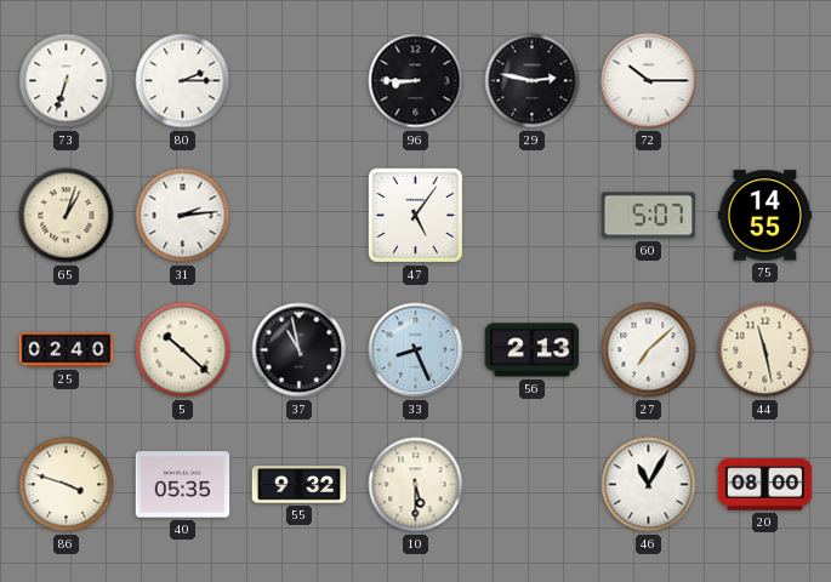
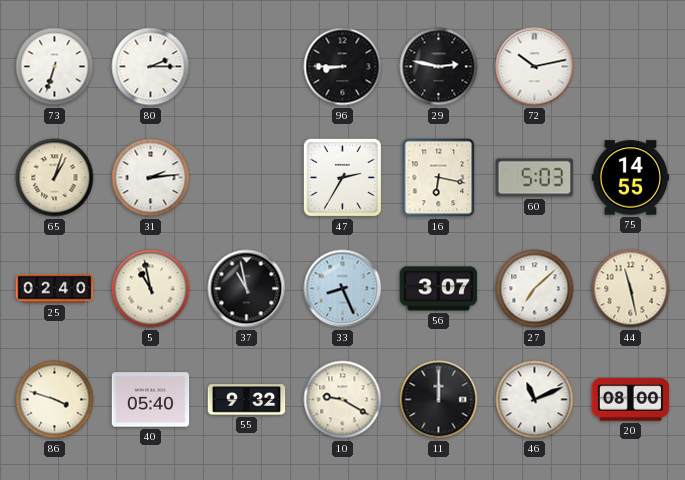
72: 10:15 -> 10:13 (535, 67)
47: 5:06 -> 2:35 (342, 177)
16: none -> 6:17 (439, 178)
60: 5:07 -> 5:03 (535, 178)
5: 10:22 -> 10:58 (151, 289)
56: 2:13 -> 3:07 (439, 289)
40: 05:35 -> 05:40 (151, 400)
10: 5:30 -> 9:20 (343, 400)
11: none -> 12:00 (439, 400)
46: 11:05 -> 11:11 (535, 400)
